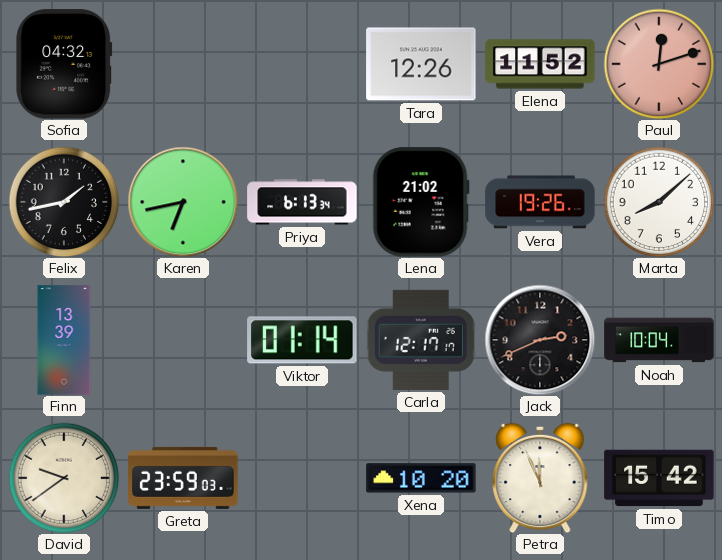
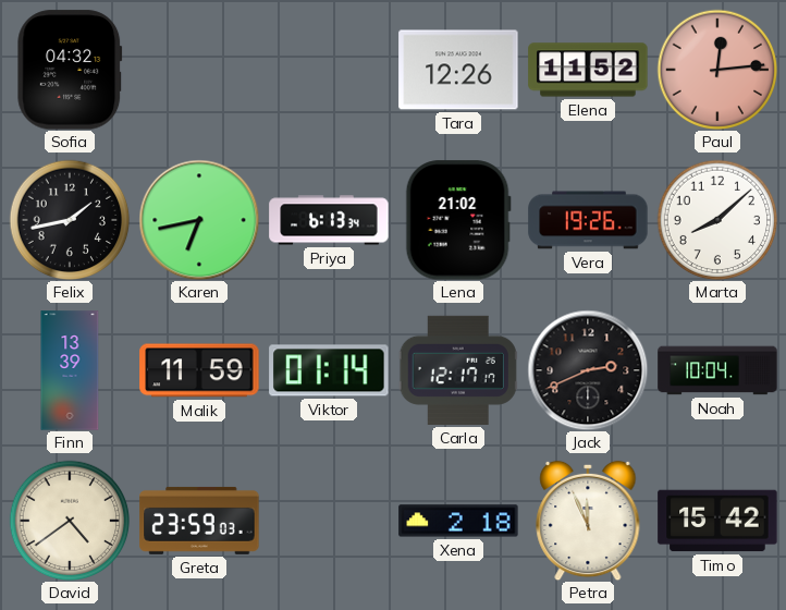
Paul: 12:12 -> 12:14 (717, 70)
Malik: none -> 11:59 (199, 370)
David: 9:39 -> 4:39 (70, 521)
Xena: 10:20 -> 2:18 (458, 521)
